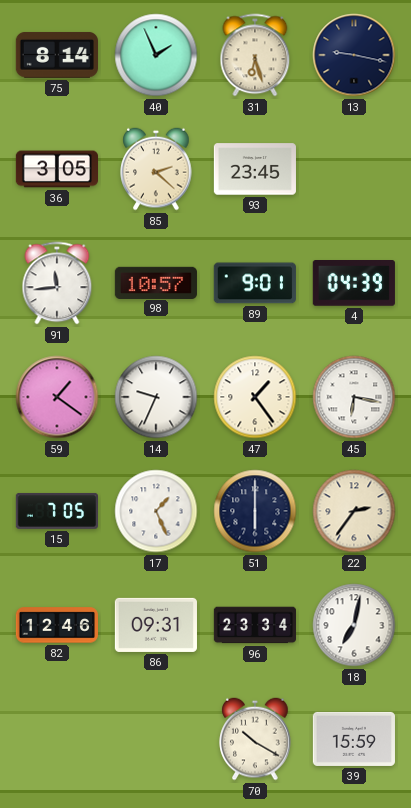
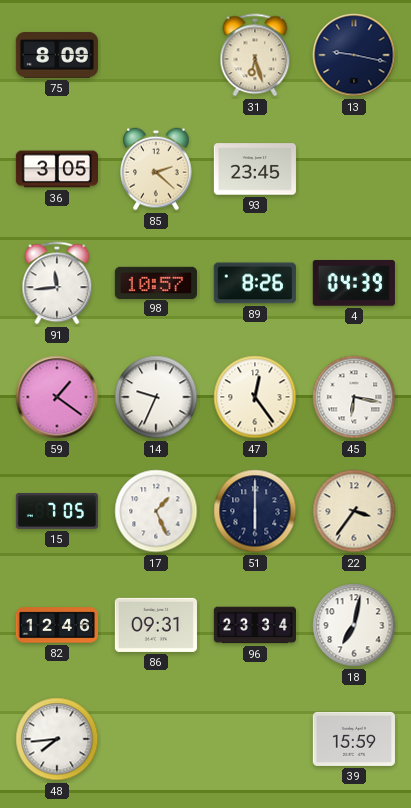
75: 8:14 -> 8:09 (57, 55)
40: 1:56 -> none (156, 55)
89: 9:01 -> 8:26 (255, 283)
47: 1:24 -> 12:24 (255, 397)
22: 2:36 -> 3:36 (354, 511)
48: none -> 7:44 (57, 739)
70: 10:20 -> none (255, 739)
